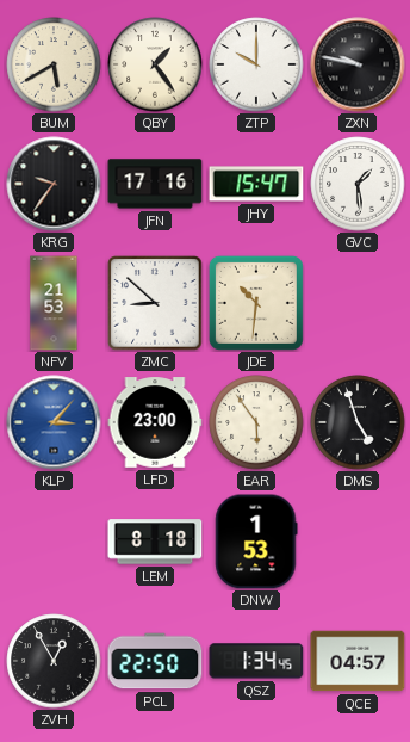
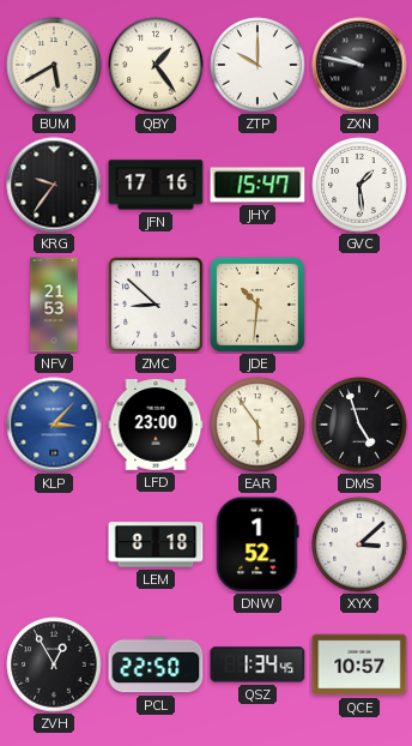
DNW: 1:53 -> 1:52 (257, 545)
XYX: none -> 3:08 (359, 545)
QCE: 04:57 -> 10:57 (359, 664)
